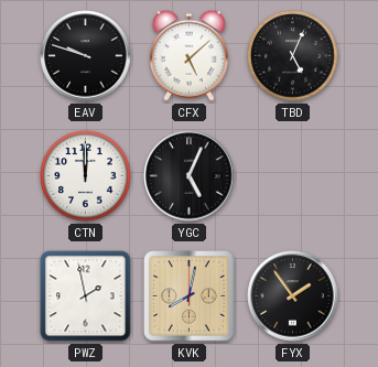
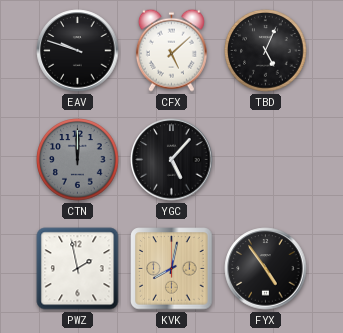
CTN dial: white -> grey (78, 160)
YGC: 5:04 -> 5:07 (172, 160)
FYX: 1:54 -> 4:54 (266, 269)
